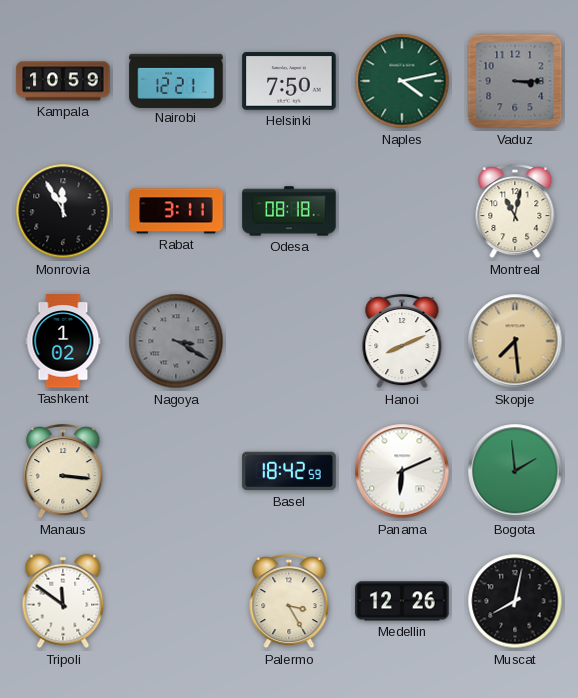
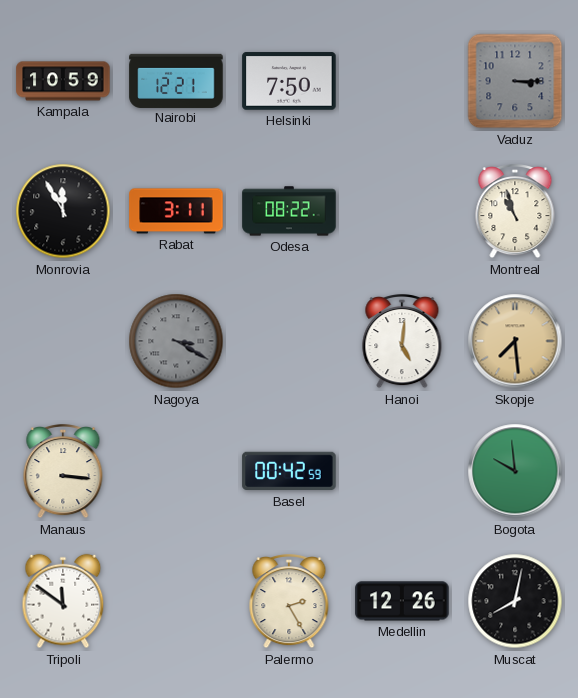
Naples: 4:13 -> none (402, 81)
Odesa: 08:18 -> 08:22 (289, 211)
Montreal: 11:02 -> 10:57 (515, 212)
Tashkent: 1:02 -> none (63, 341)
Hanoi: 8:11 -> 5:01 (402, 342)
Basel: 18:42 -> 00:42 (289, 471)
Panama: 6:11 -> none (402, 471)
Bogota: 1:59 -> 9:59 (515, 471)
Palermo: 3:25 -> 2:25 (289, 602)
